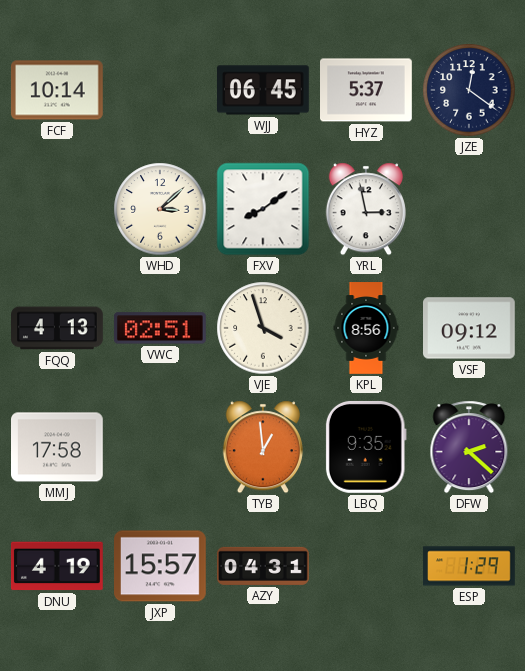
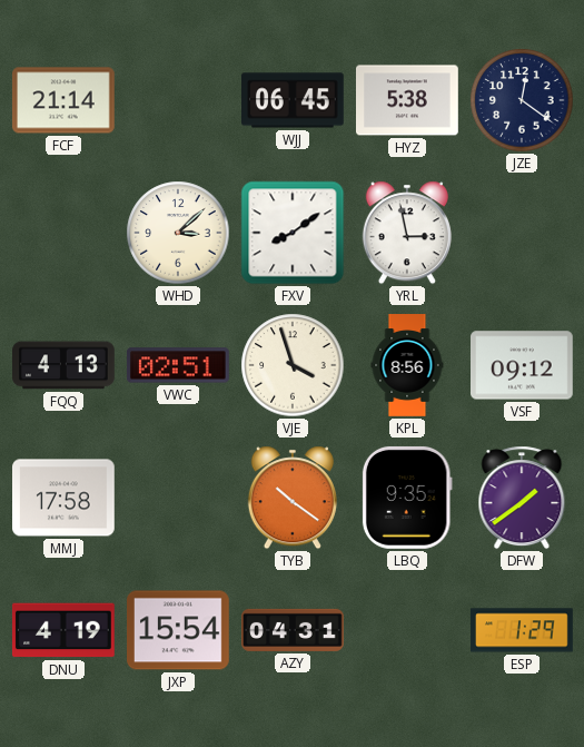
FCF: 10:14 -> 21:14 (63, 100)
HYZ: 5:37 -> 5:38 (408, 100)
TYB: 12:59 -> 10:21 (293, 498)
DFW: 2:22 -> 1:39 (522, 498)
JXP: 15:57 -> 15:54 (179, 630)
